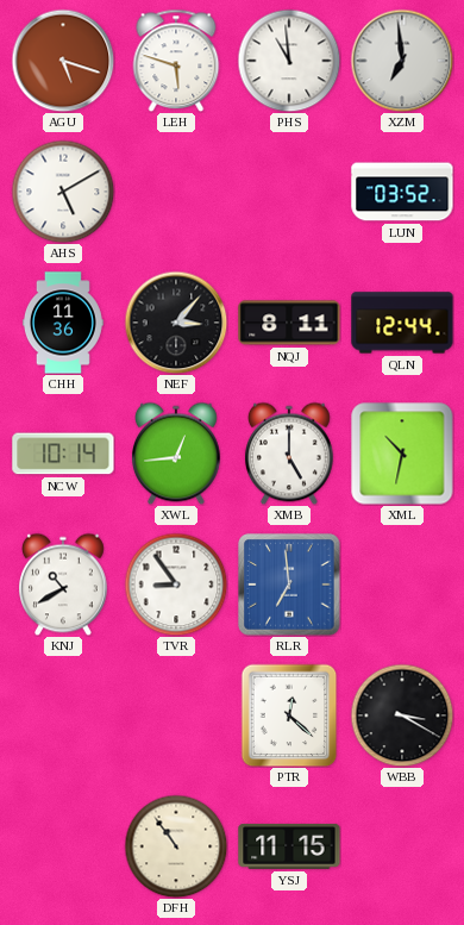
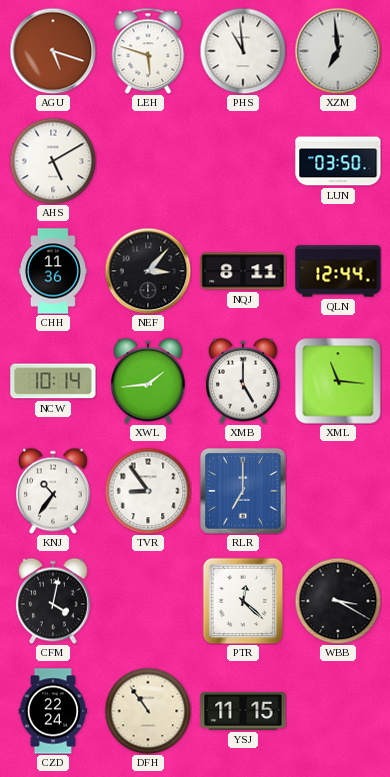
LUN: 03:52 -> 03:50 (338, 161)
XWL: 12:44 -> 1:44 (149, 381)
XML: 10:32 -> 11:16 (338, 381)
KNJ: 10:40 -> 10:36 (54, 491)
RLR: 6:59 -> 7:00 (243, 491)
CFM: none -> 4:02 (54, 601)
CZD: none -> 22:24 (53, 711)
